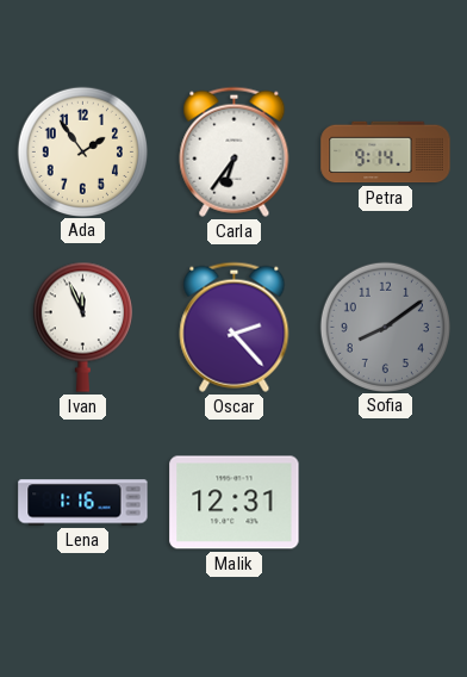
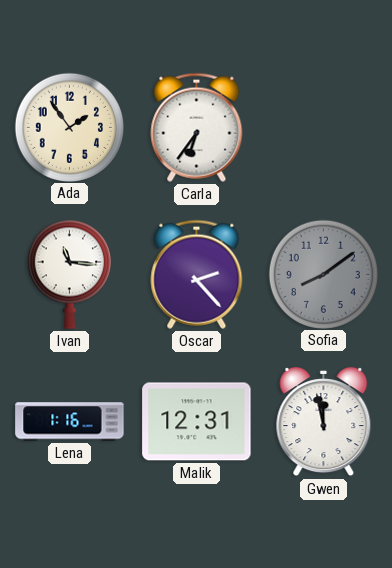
Petra: 9:14 -> none (386, 153)
Ivan: 11:56 -> 11:16 (69, 274)
Gwen: none -> 11:58 (324, 422)
